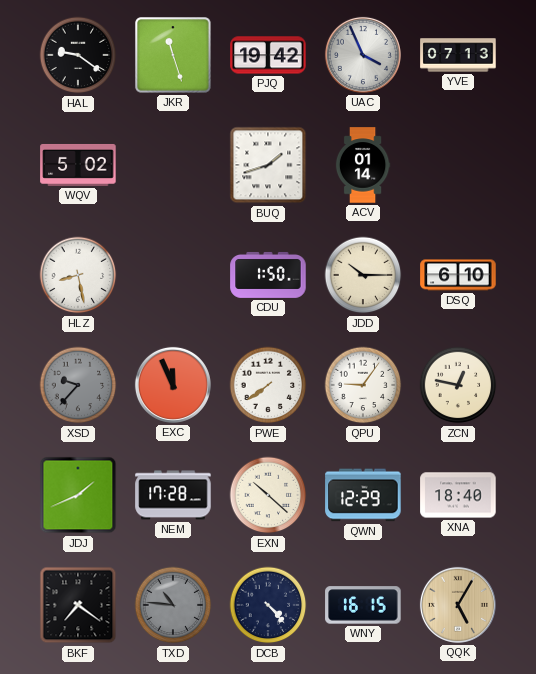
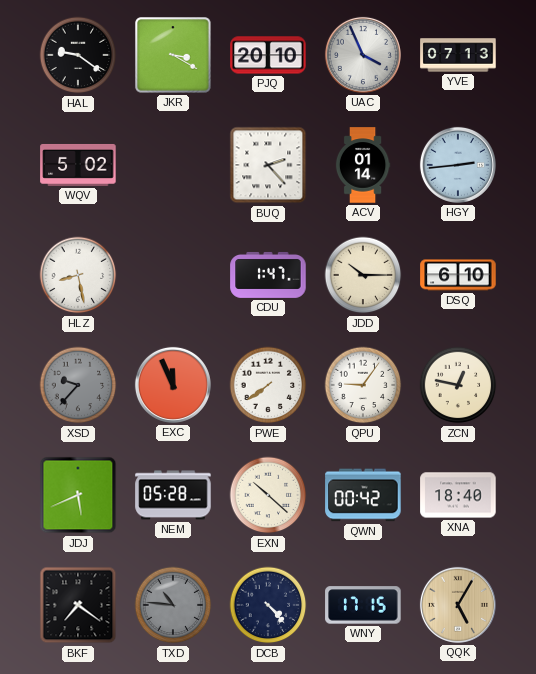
JKR: 11:27 -> 3:20 (173, 55)
PJQ: 19:42 -> 20:10 (268, 55)
BUQ: 1:42 -> 2:23 (268, 165)
HGY: none -> 2:44 (458, 165)
CDU: 1:50 -> 1:47 (268, 275)
JDJ: 1:41 -> 5:41 (78, 495)
NEM: 17:28 -> 05:28 (173, 495)
QWN: 12:29 -> 00:42 (363, 495)
WNY: 16:15 -> 17:15 (363, 605)
